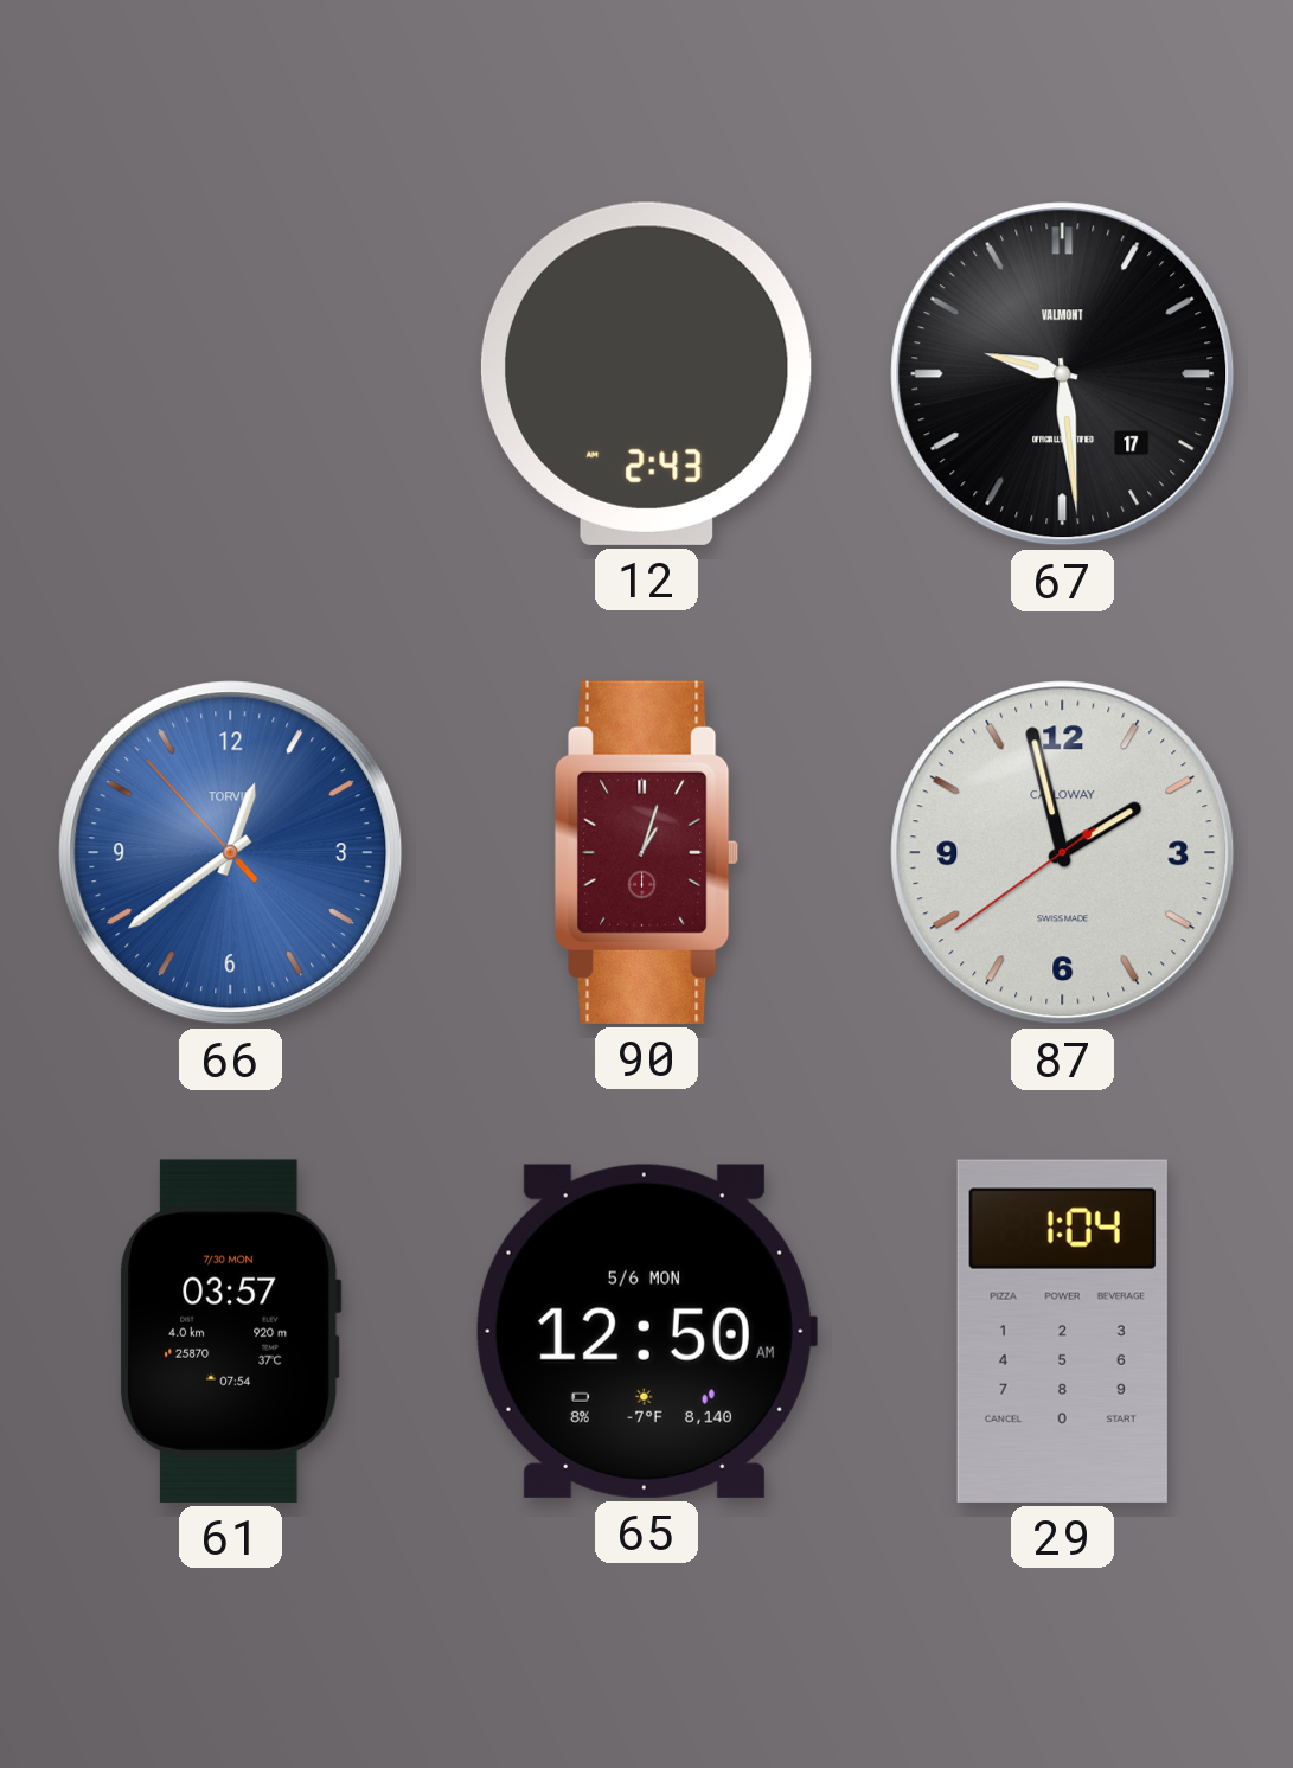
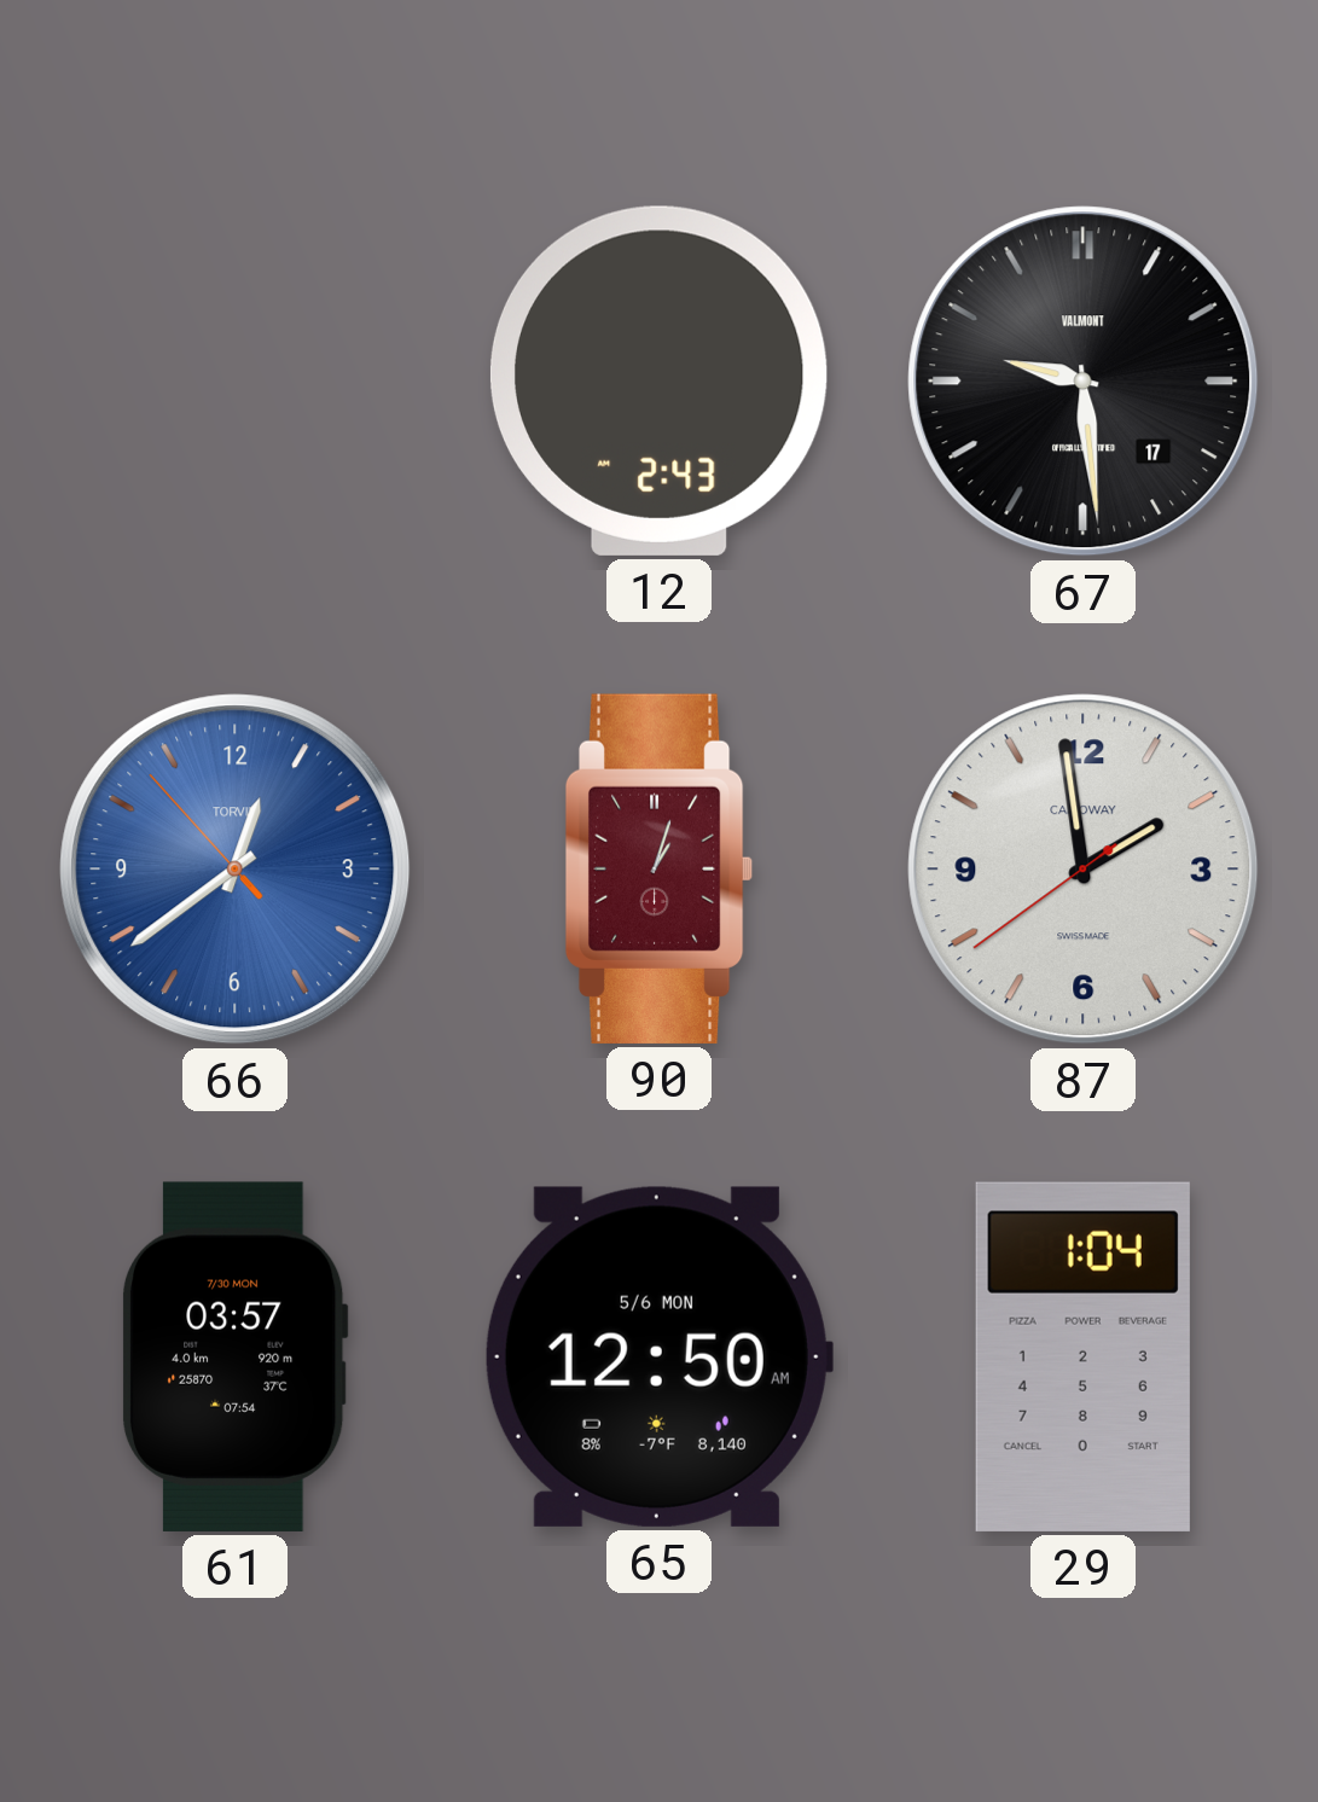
87: 1:57 -> 1:58 (1084, 870)
